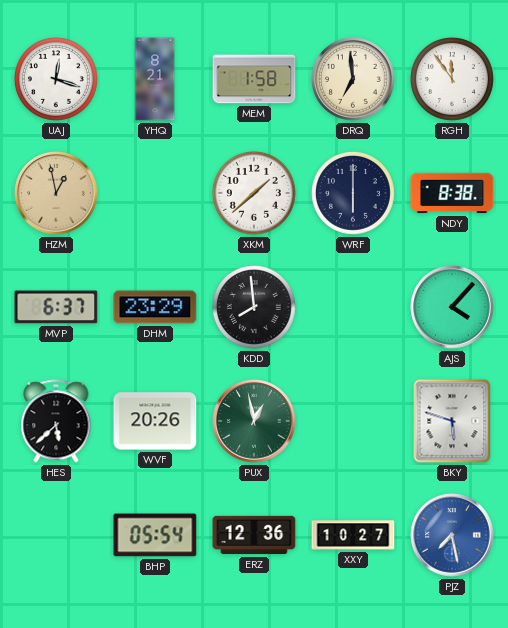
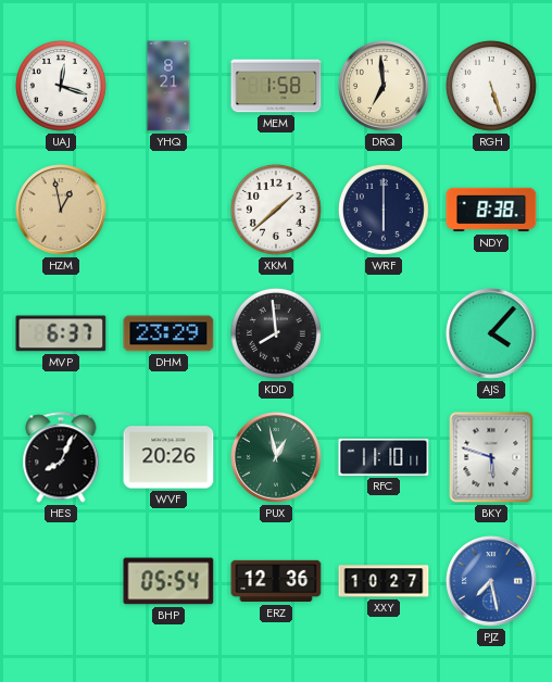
RGH: 11:54 -> 5:27 (491, 86)
HES: 5:38 -> 8:04 (61, 457)
RFC: none -> 11:10 (384, 457)
